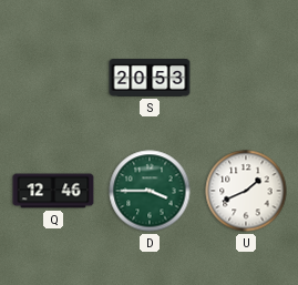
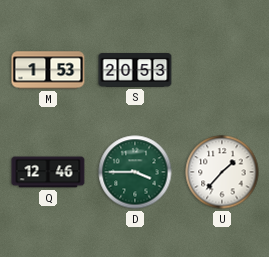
M: none -> 1:53 (48, 70)
U: 1:41 -> 1:37 (222, 172)
